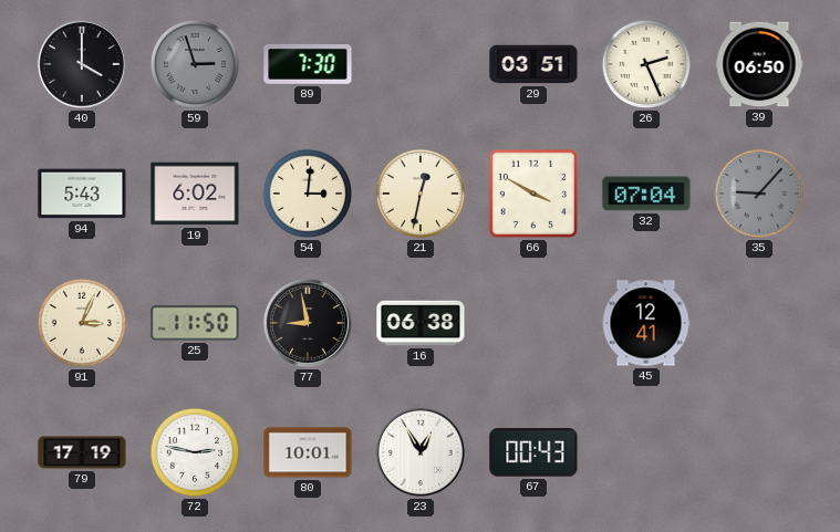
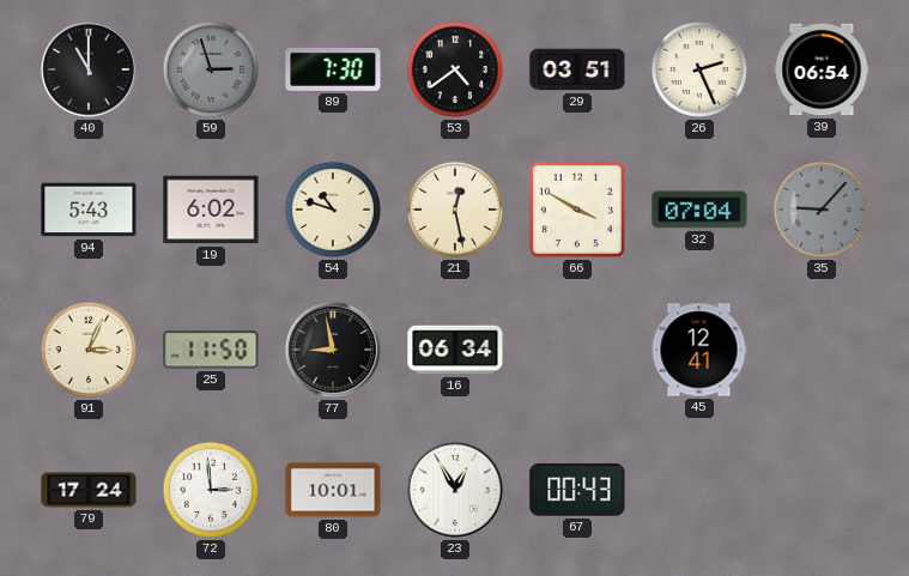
40: 4:00 -> 11:00 (89, 69)
53: none -> 4:39 (455, 69)
39: 06:50 -> 06:54 (822, 69)
54: 3:01 -> 10:48 (333, 210)
21: 12:32 -> 12:28 (455, 210)
16: 06:38 -> 06:34 (455, 350)
79: 17:19 -> 17:24 (89, 490)
72: 2:47 -> 2:59 (211, 490)
